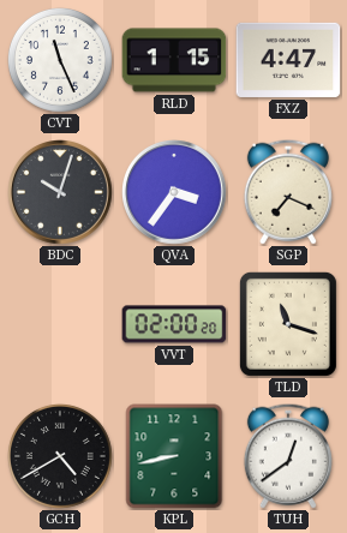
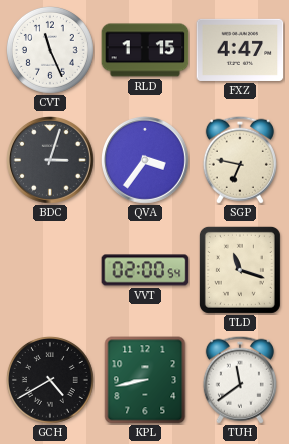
BDC: 10:03 -> 3:03 (51, 161)
SGP: 7:19 -> 6:47 (240, 160)
VVT: 02:00:20 -> 02:00:54 (145, 270)
TUH: 12:39 -> 11:39 (240, 380)
